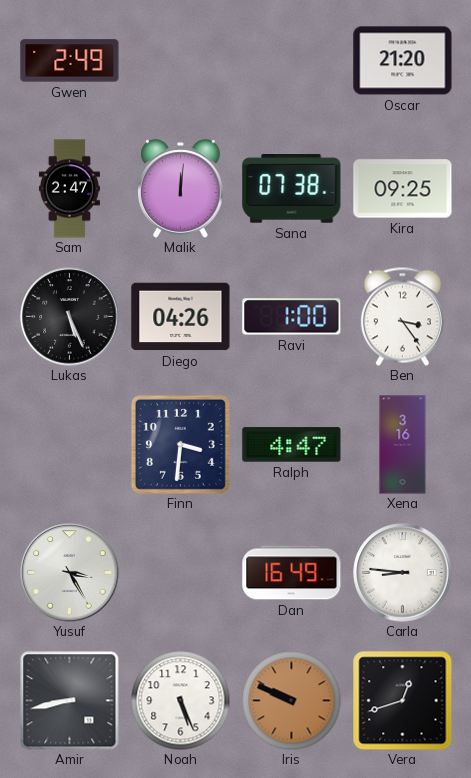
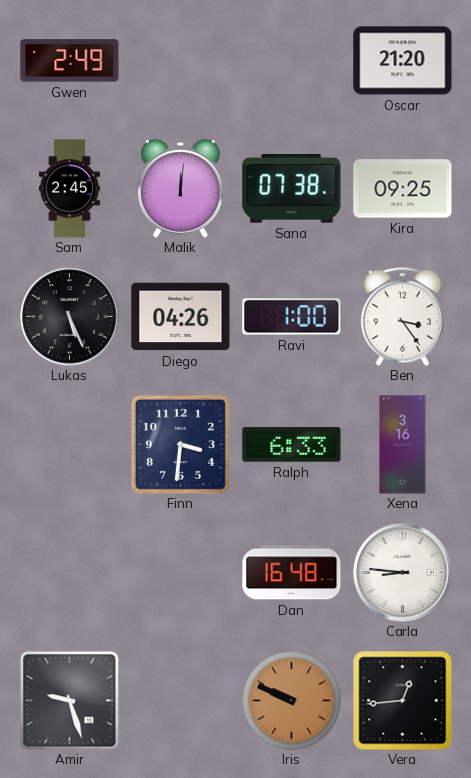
Sam: 2:47 -> 2:45 (69, 189)
Ralph: 4:47 -> 6:33 (292, 445)
Yusuf: 3:25 -> none (70, 573)
Dan: 16:49 -> 16:48 (292, 573)
Amir: 8:43 -> 9:27 (70, 701)
Noah: 5:26 -> none (181, 701)
Vera: 12:42 -> 12:44 (402, 700)
